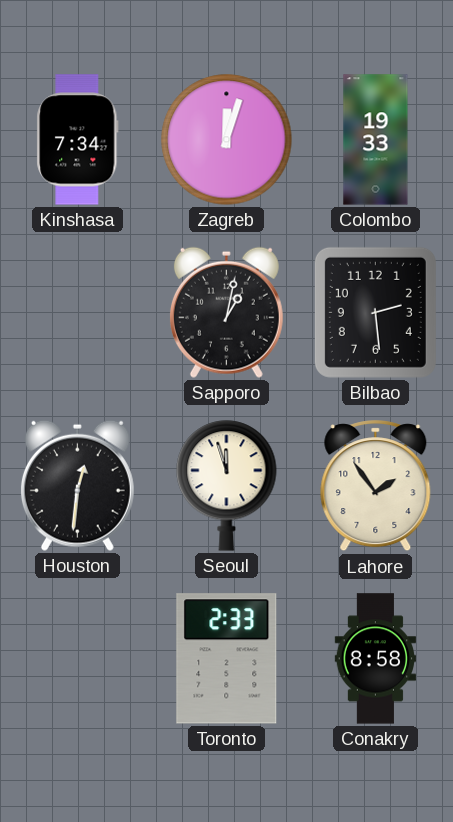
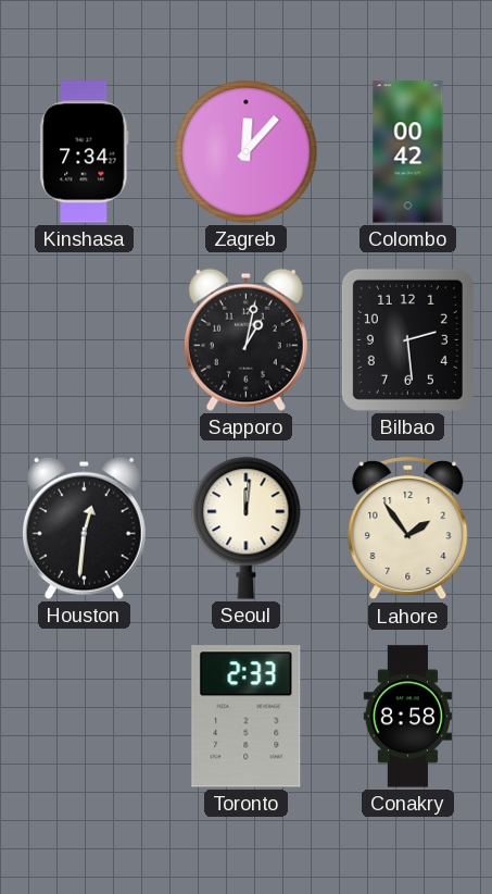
Zagreb: 12:03 -> 12:07 (247, 152)
Colombo: 19:33 -> 00:42 (408, 152)
Seoul: 11:57 -> 12:01 (247, 529)
